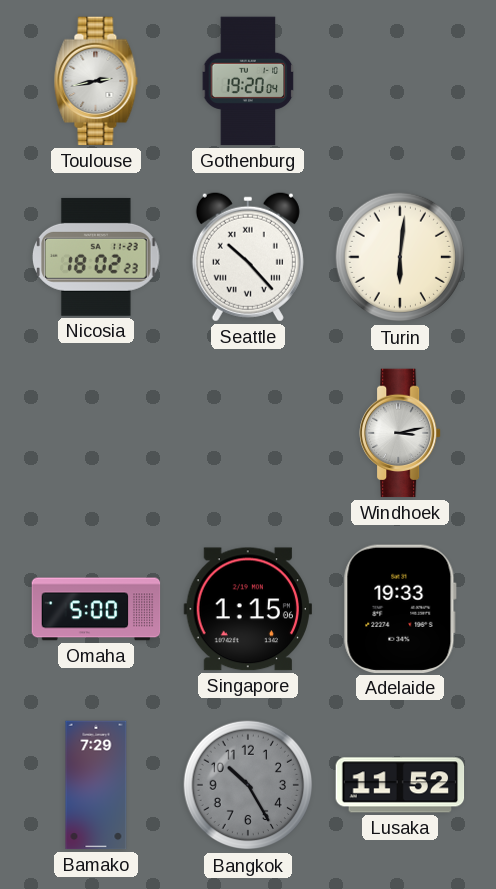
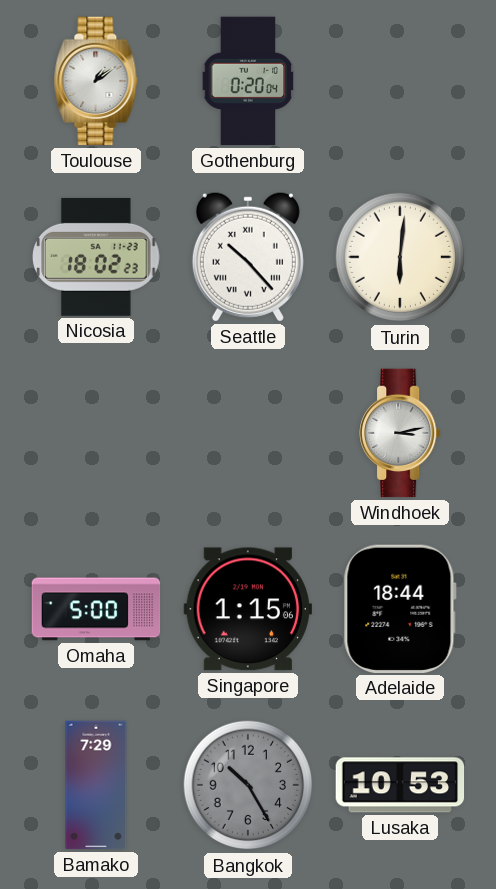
Toulouse: 2:43 -> 1:09 (96, 81)
Gothenburg: 19:20 -> 0:20 (248, 81)
Adelaide: 19:33 -> 18:44 (400, 609)
Lusaka: 11:52 -> 10:53 (400, 785)
